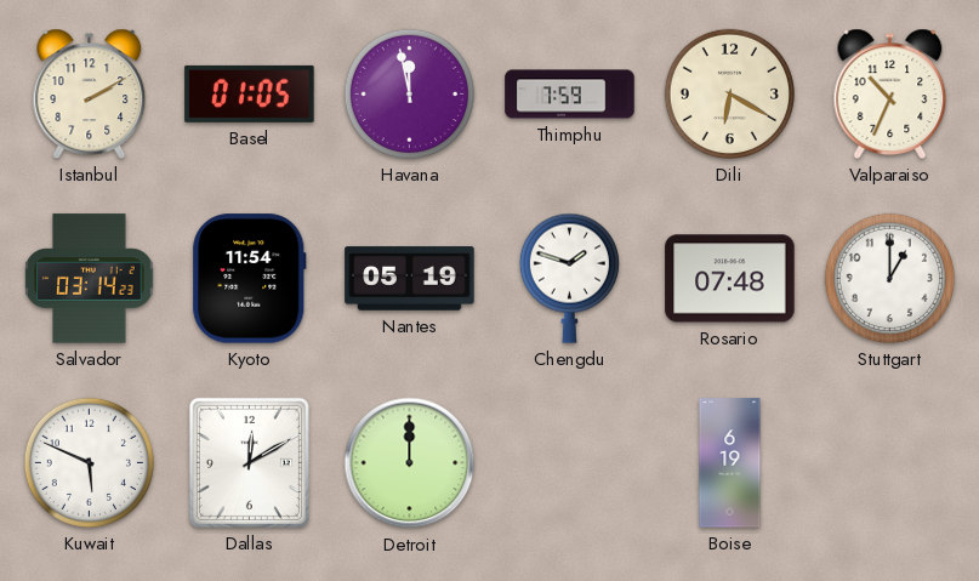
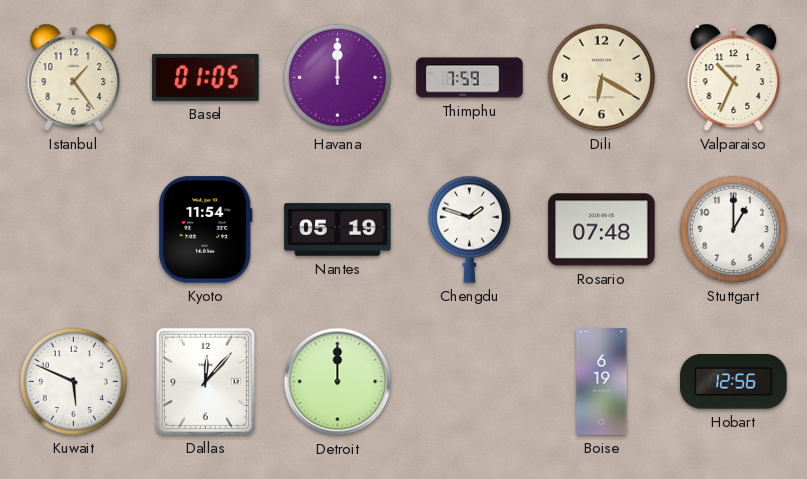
Istanbul: 2:10 -> 1:24 (74, 77)
Havana: 11:58 -> 12:00 (337, 77)
Salvador: 03:14 -> none (90, 279)
Dallas: 12:10 -> 12:07 (205, 381)
Hobart: none -> 12:56 (734, 382)
